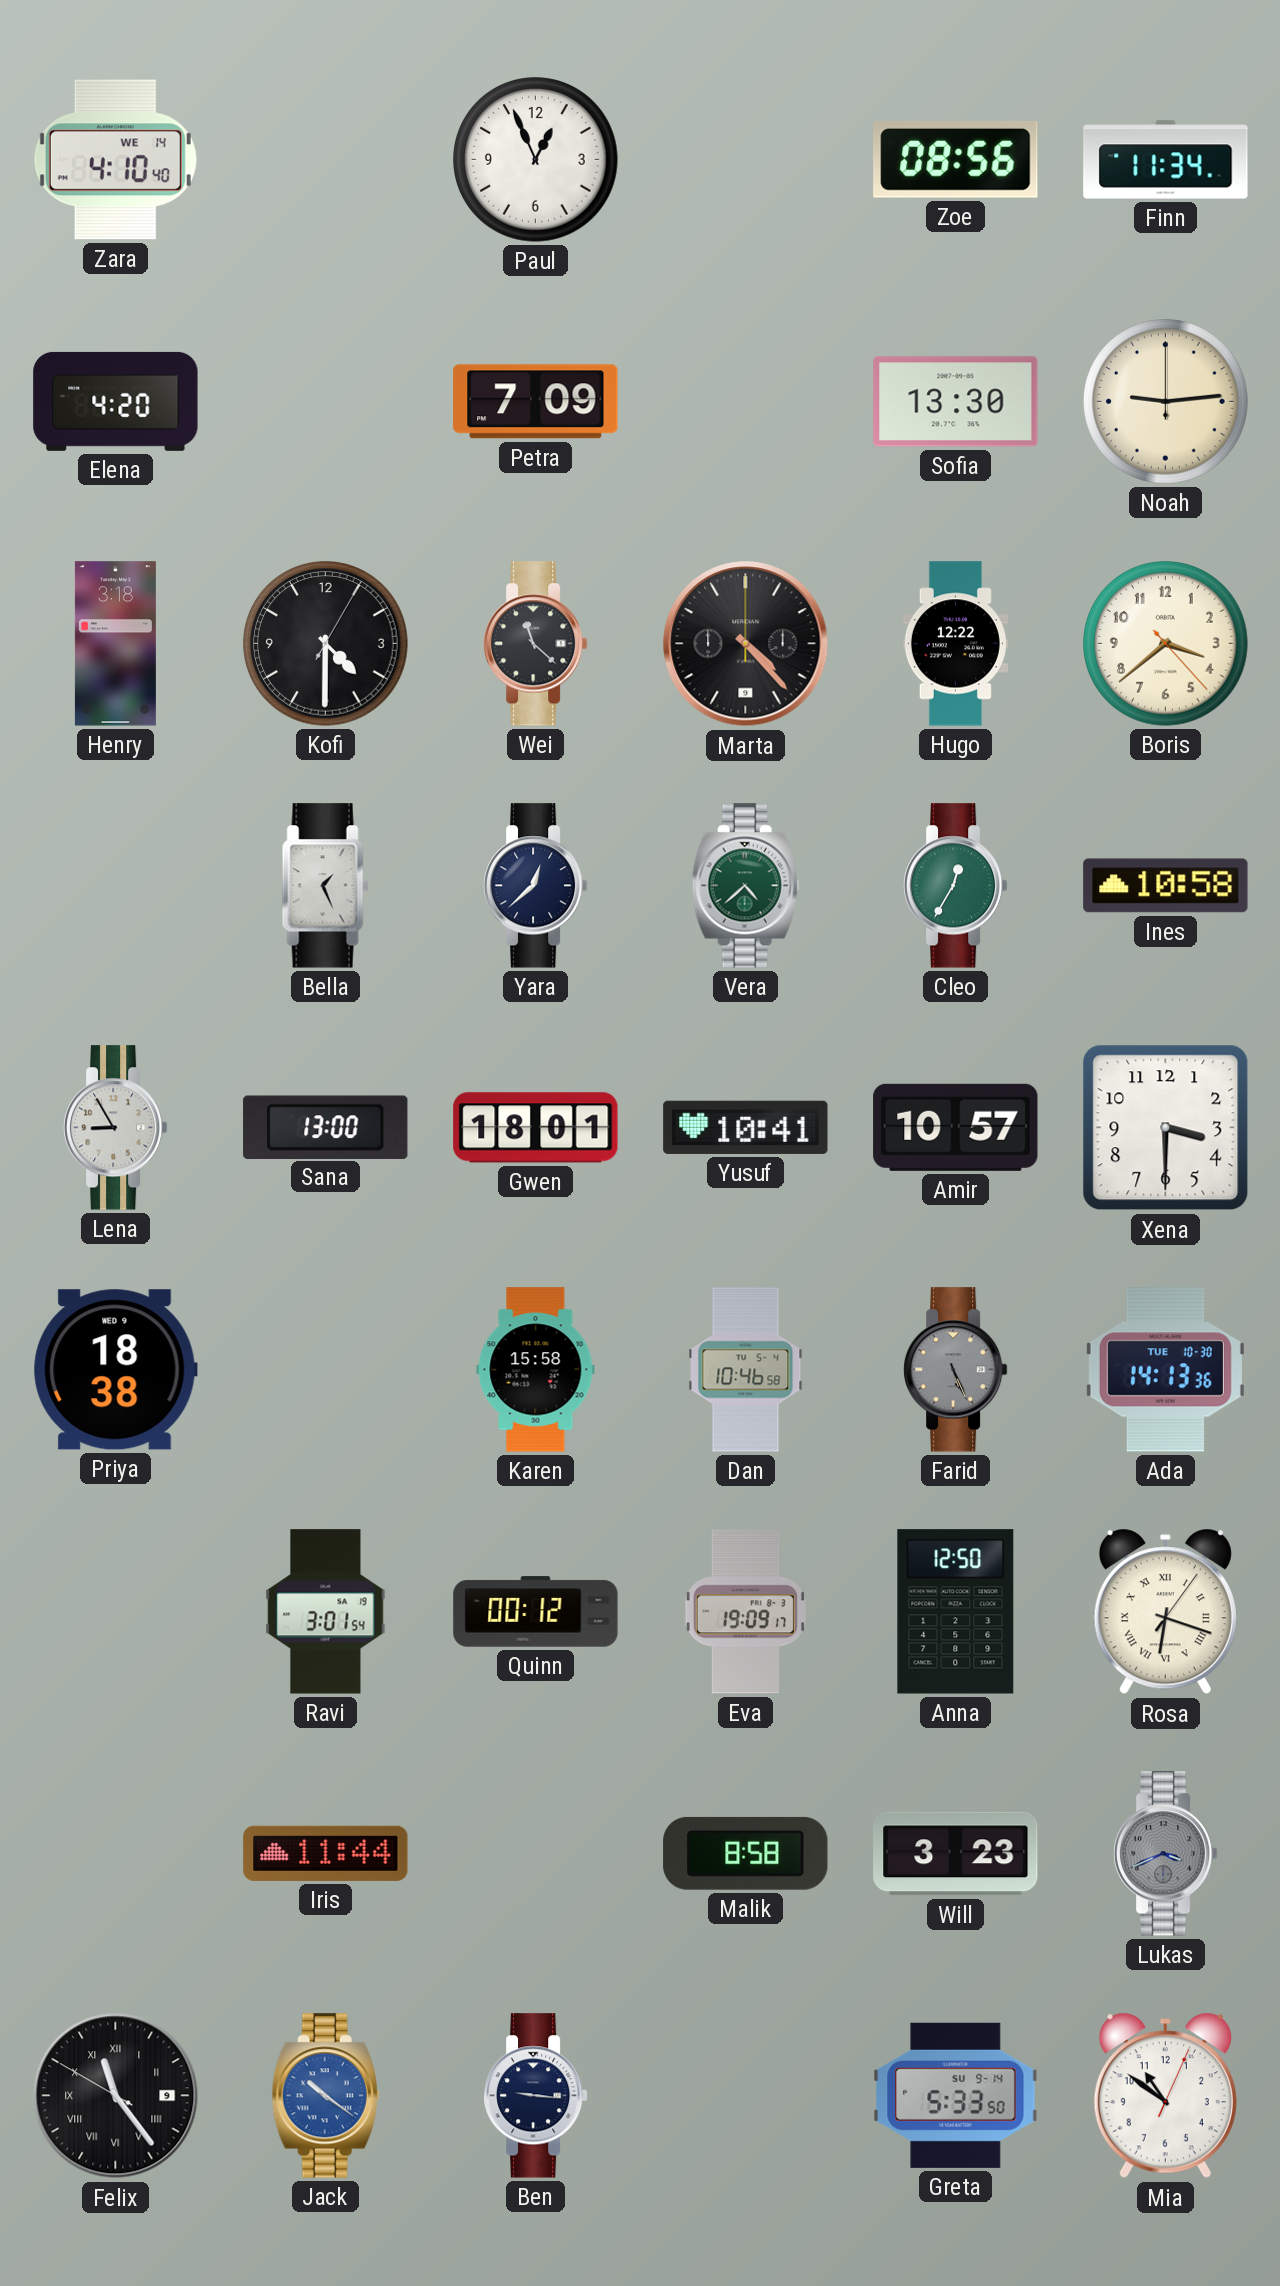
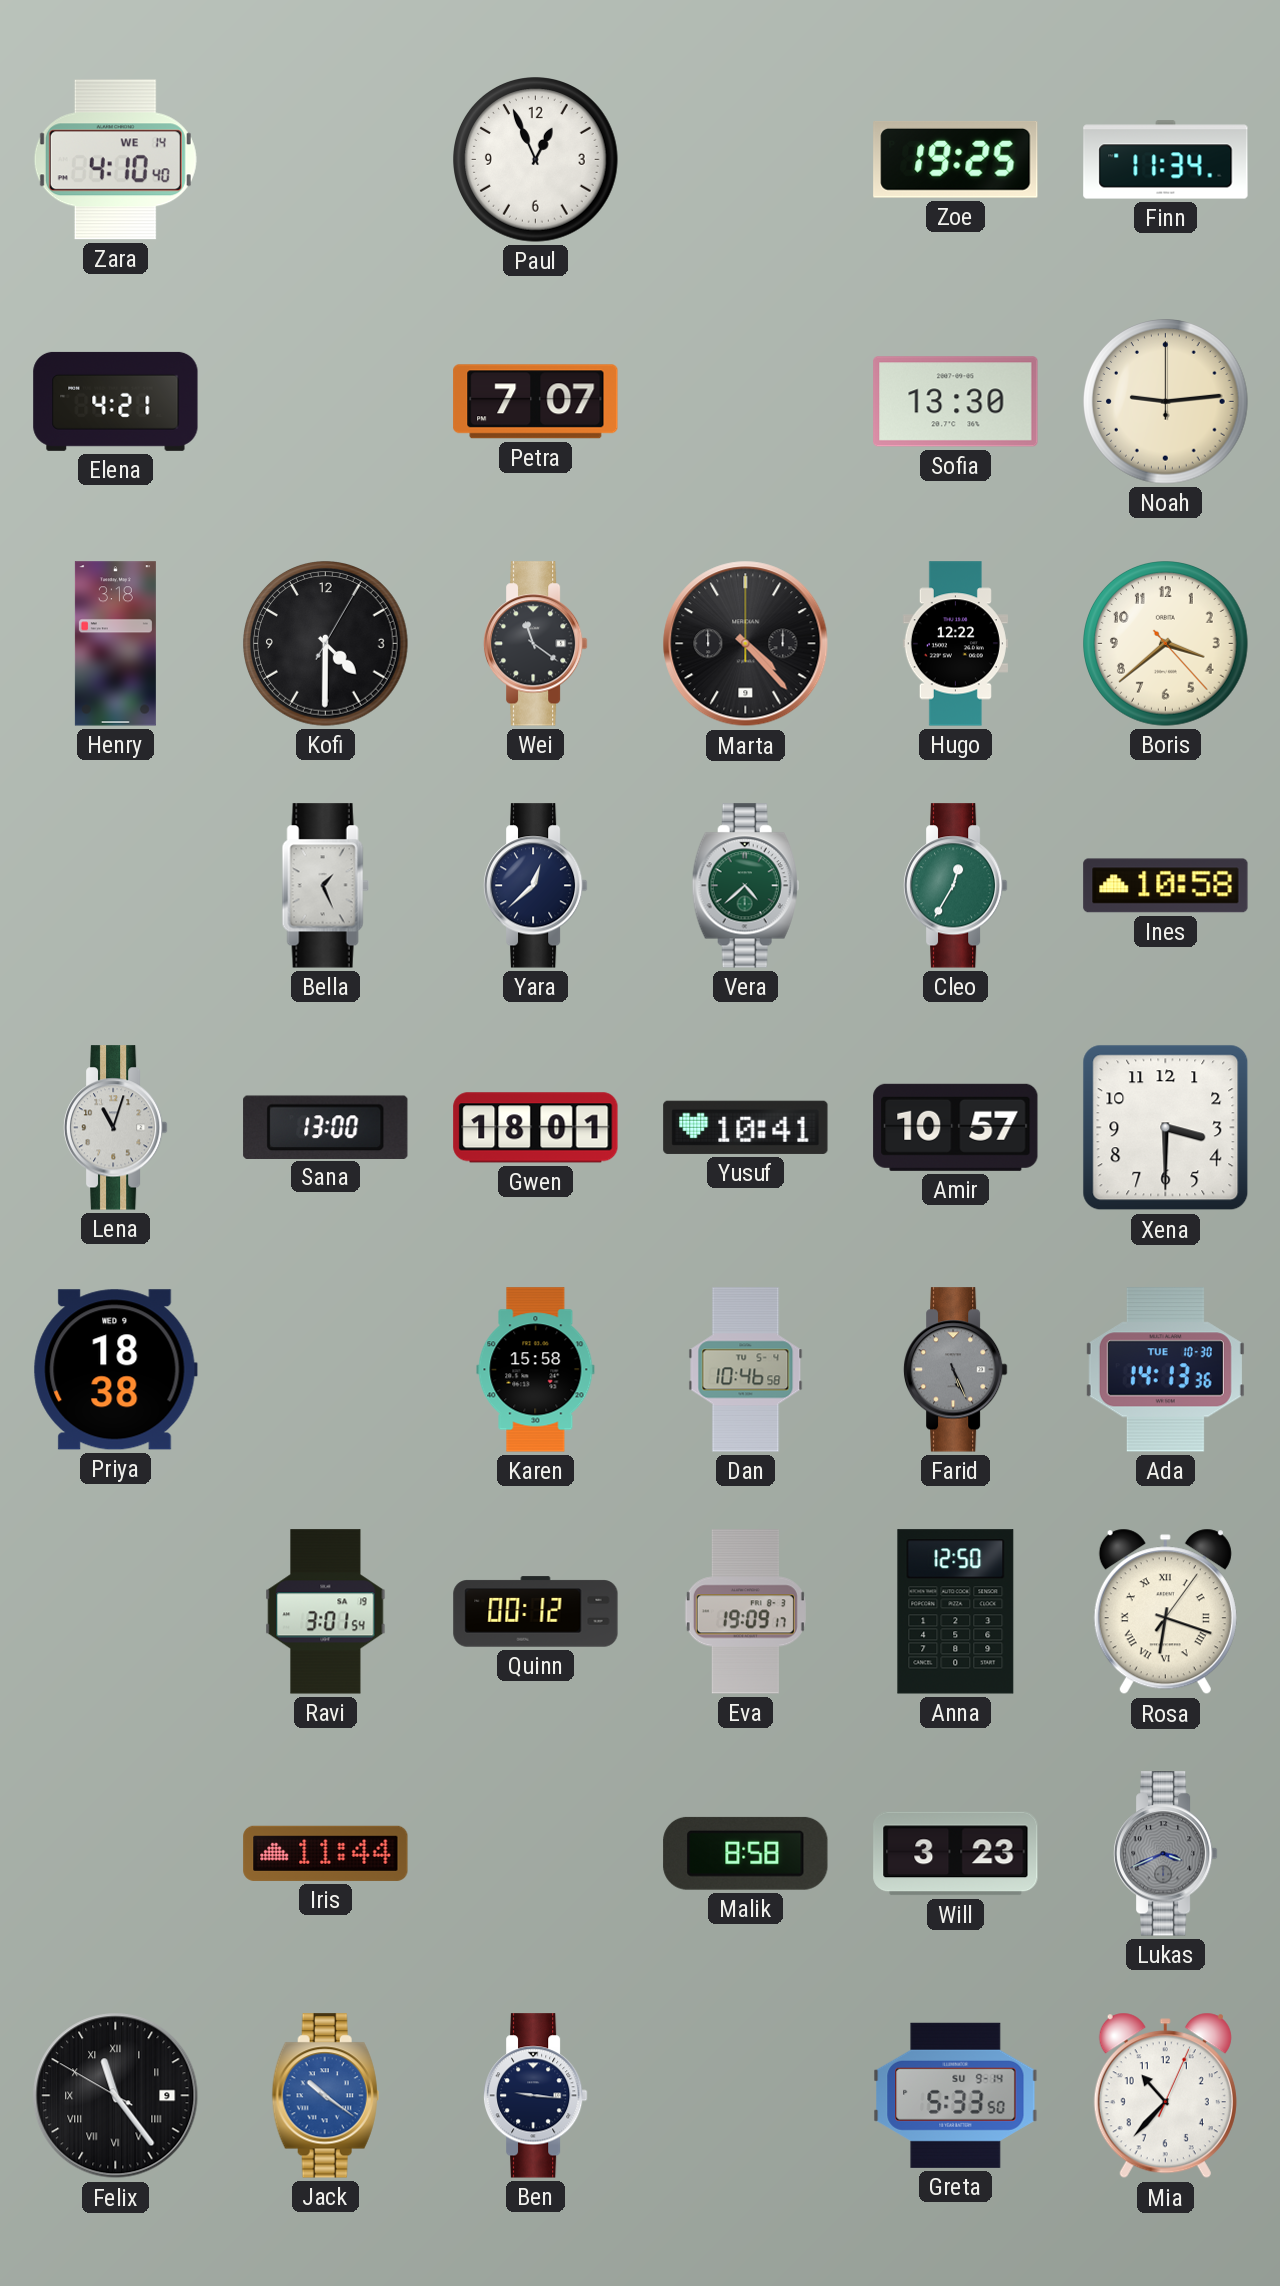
Zoe: 08:56 -> 19:25 (956, 160)
Elena: 4:20 -> 4:21 (116, 401)
Petra: 7:09 -> 7:07 (536, 402)
Wei: 11:22 -> 11:21 (535, 644)
Lena: 8:55 -> 11:03 (115, 1128)
Mia: 10:51 -> 10:37 (1165, 2096)
